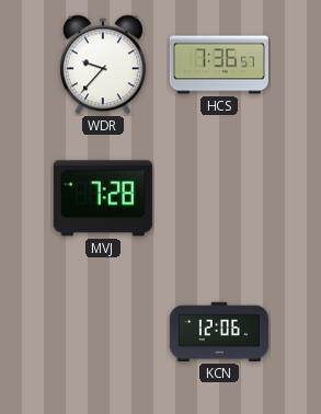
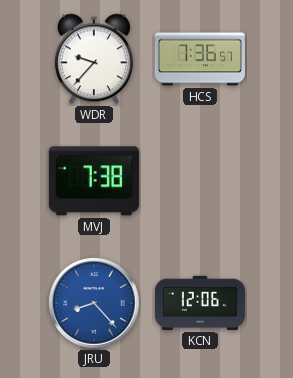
MVJ: 7:28 -> 7:38 (94, 181)
JRU: none -> 8:23 (94, 303)
